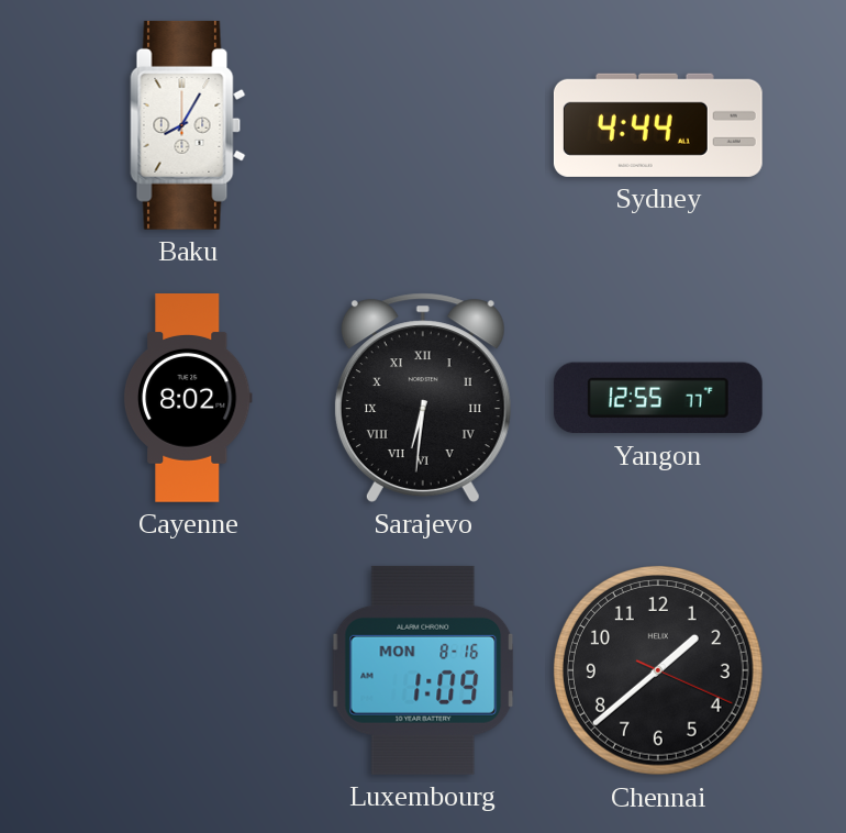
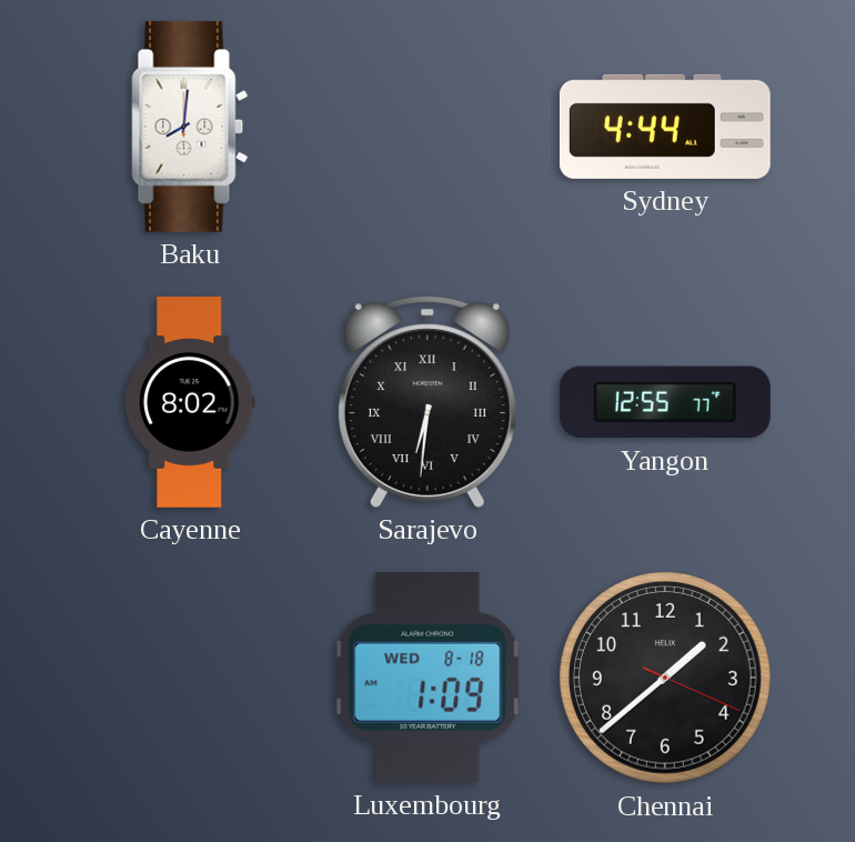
Baku: 8:05 -> 8:01 (190, 127)
Luxembourg date: MON 8-16 -> WED 8-18 (428, 678)
